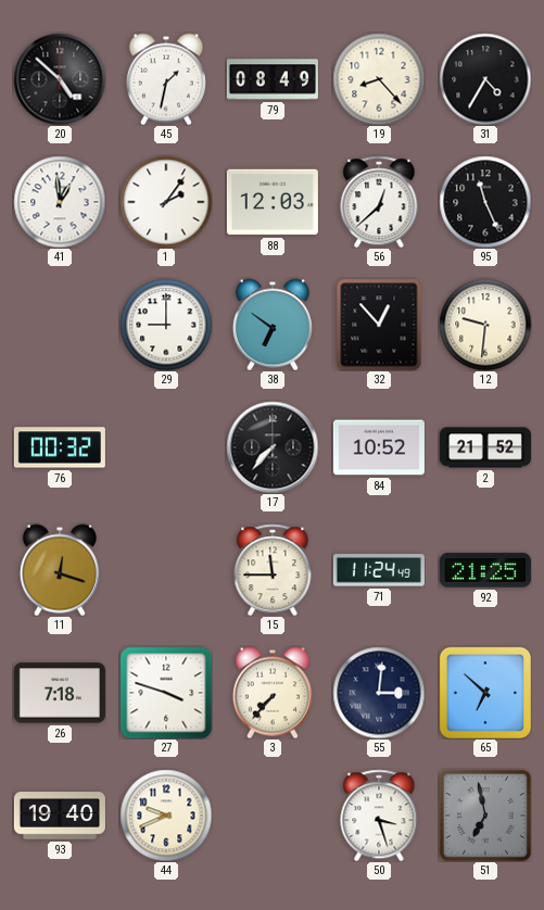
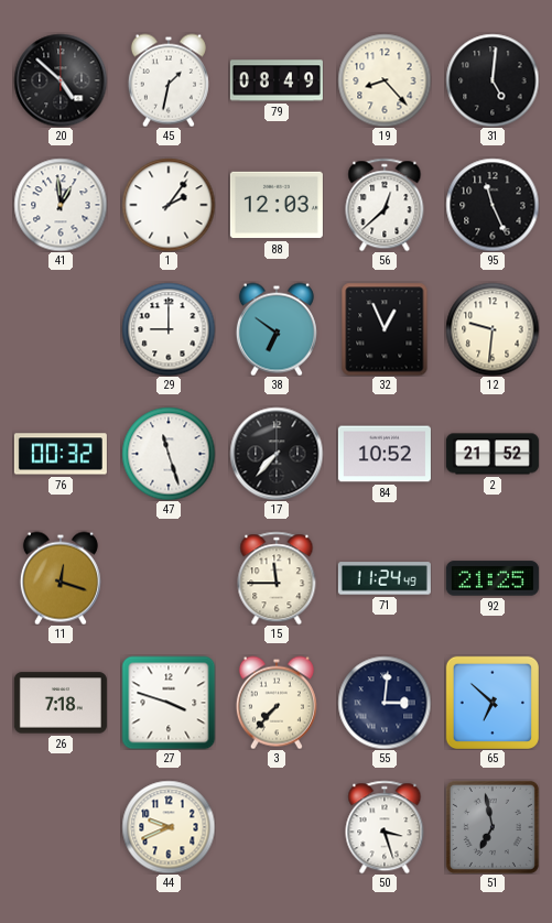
31: 4:35 -> 5:01 (493, 80)
32: 12:53 -> 12:56 (385, 329)
47: none -> 11:27 (169, 454)
93: 19:40 -> none (60, 816)
